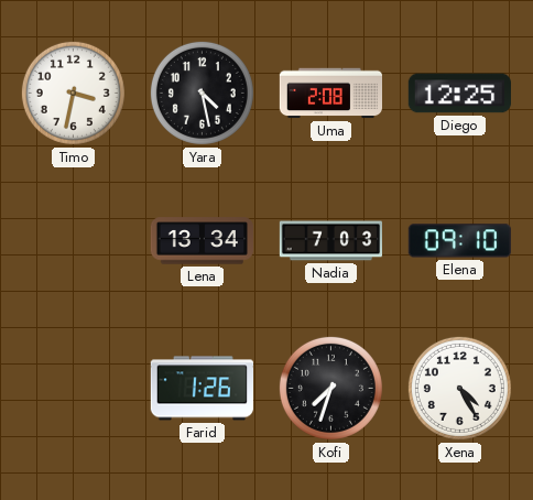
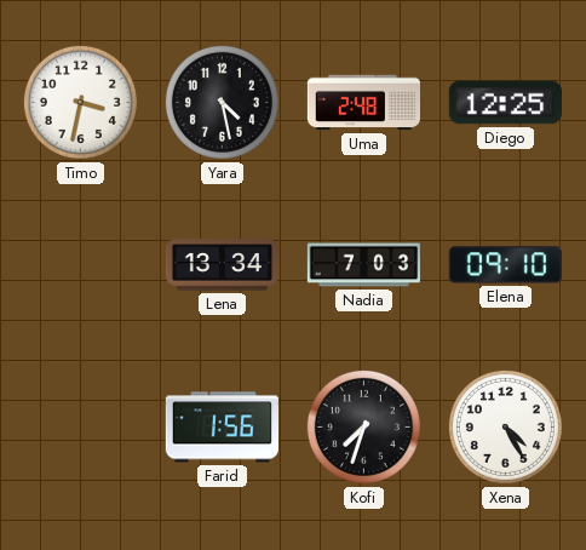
Uma: 2:08 -> 2:48 (363, 103)
Farid: 1:26 -> 1:56 (222, 428)
